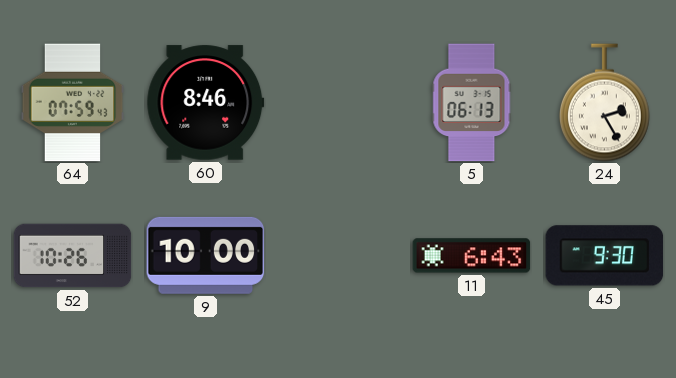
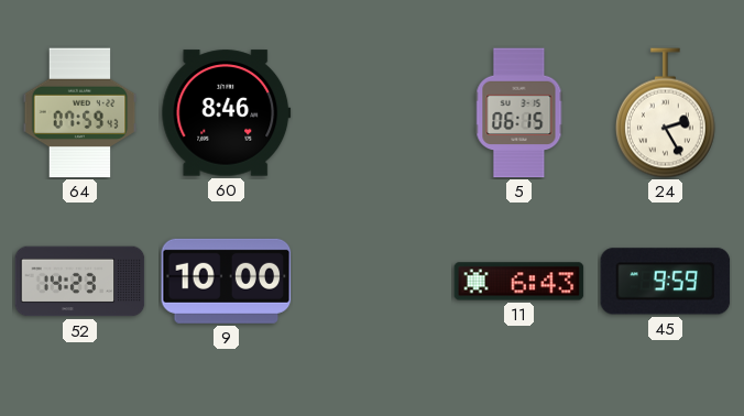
5: 06:13 -> 06:15 (519, 113)
52: 10:26 -> 14:23 (80, 282)
45: 9:30 -> 9:59 (666, 282)
